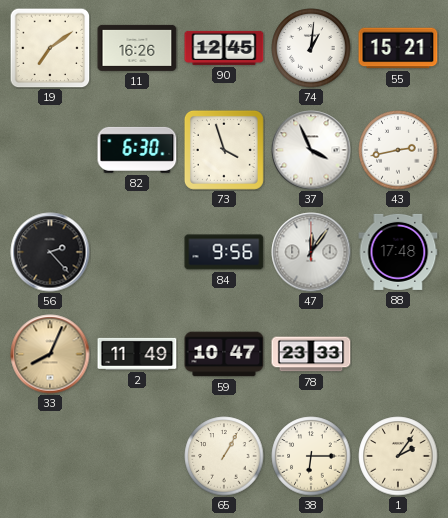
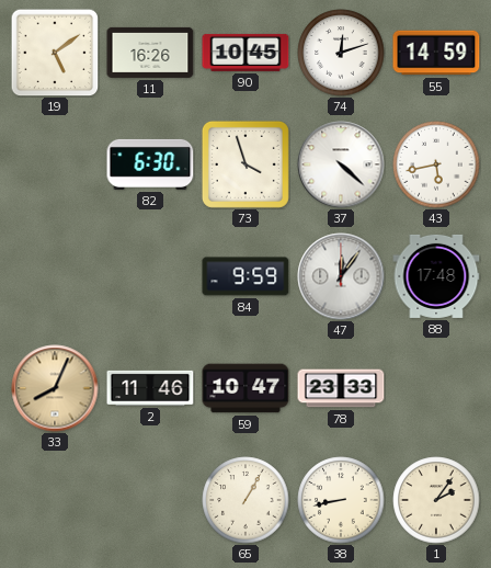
19: 7:09 -> 5:09 (55, 53)
90: 12:45 -> 10:45 (245, 53)
74: 1:01 -> 12:12 (341, 53)
55: 15:21 -> 14:59 (436, 53)
37: 3:56 -> 4:22 (341, 164)
43: 2:43 -> 5:43 (436, 164)
56: 2:23 -> none (50, 252)
84: 9:56 -> 9:59 (245, 276)
2: 11:49 -> 11:46 (150, 388)
38: 6:15 -> 8:43 (341, 500)
